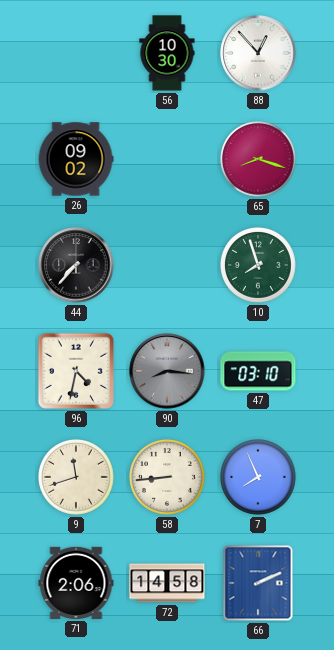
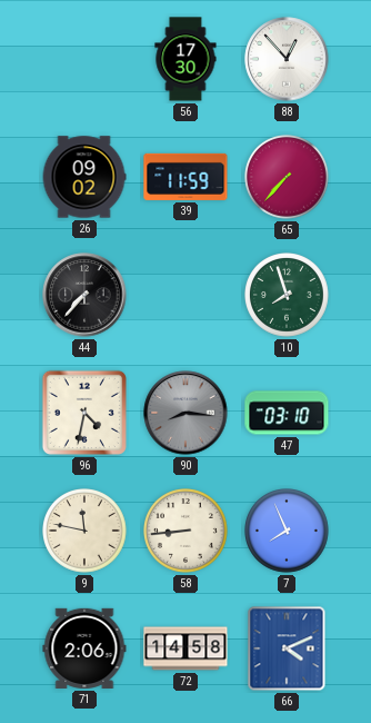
56: 10:30 -> 17:30 (185, 59)
39: none -> 11:59 (185, 177)
65: 8:18 -> 7:37 (288, 178)
9: 11:42 -> 11:47 (86, 532)
66: 2:11 -> 4:11 (287, 648)
